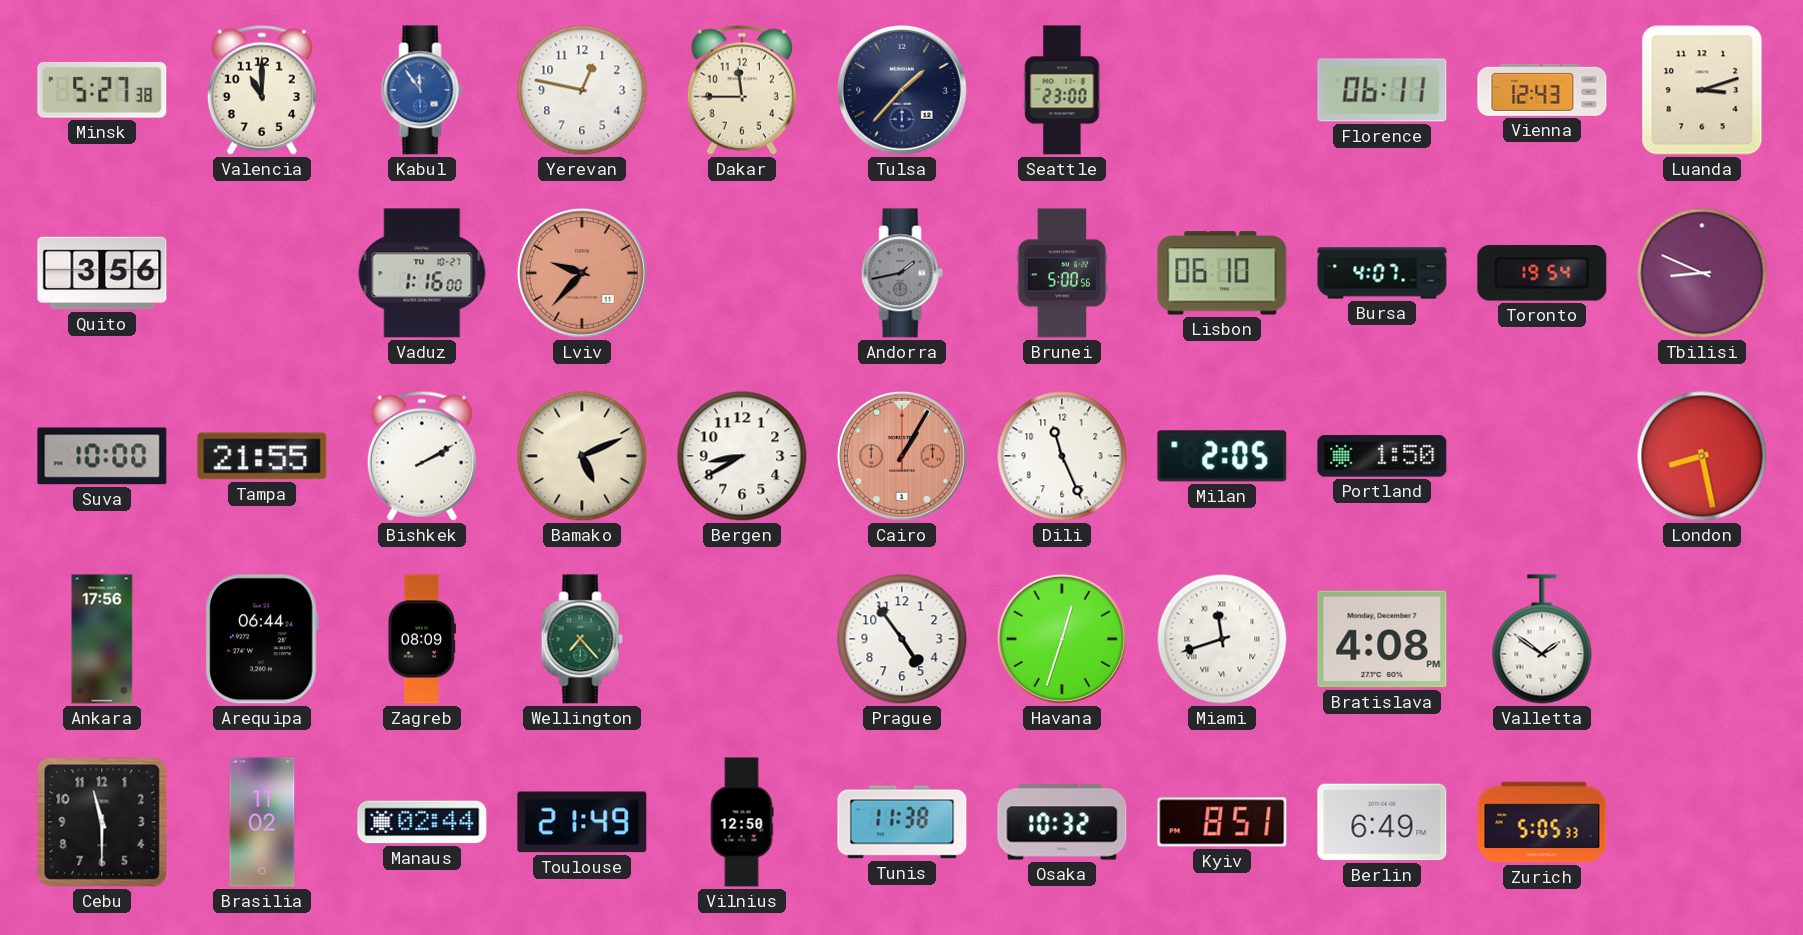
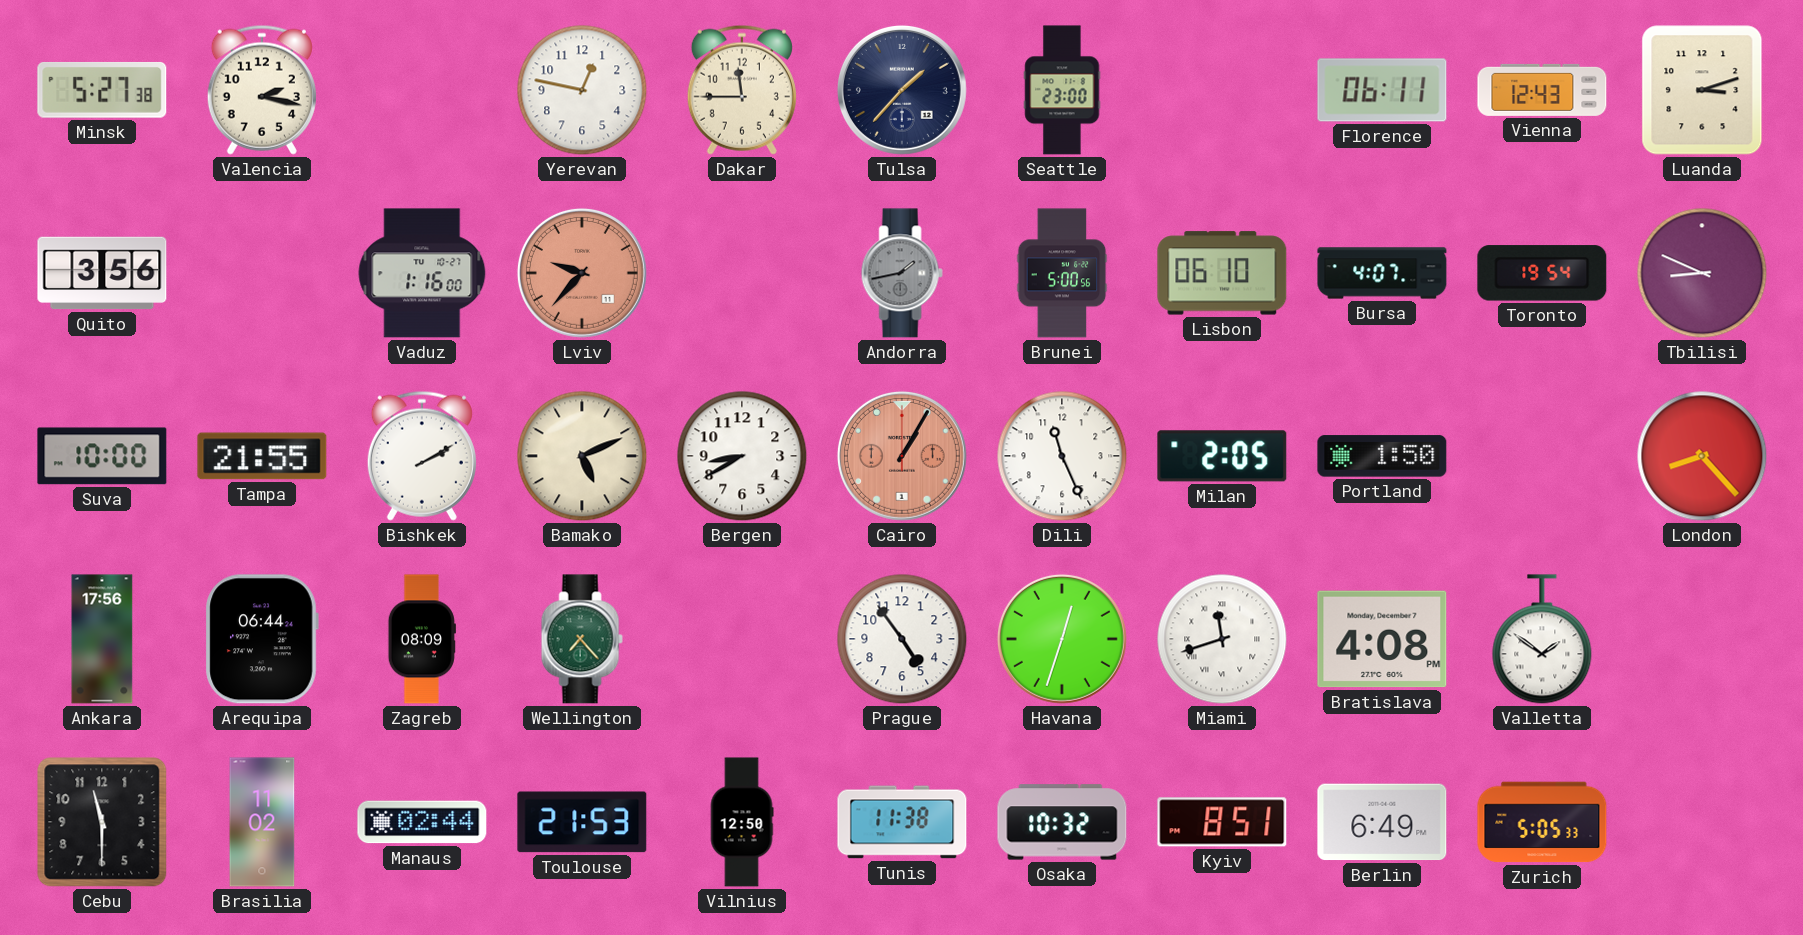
Valencia: 11:00 -> 2:17 (262, 90)
Kabul: 11:54 -> none (422, 90)
London: 8:28 -> 8:23 (1702, 456)
Toulouse: 21:49 -> 21:53 (582, 822)
